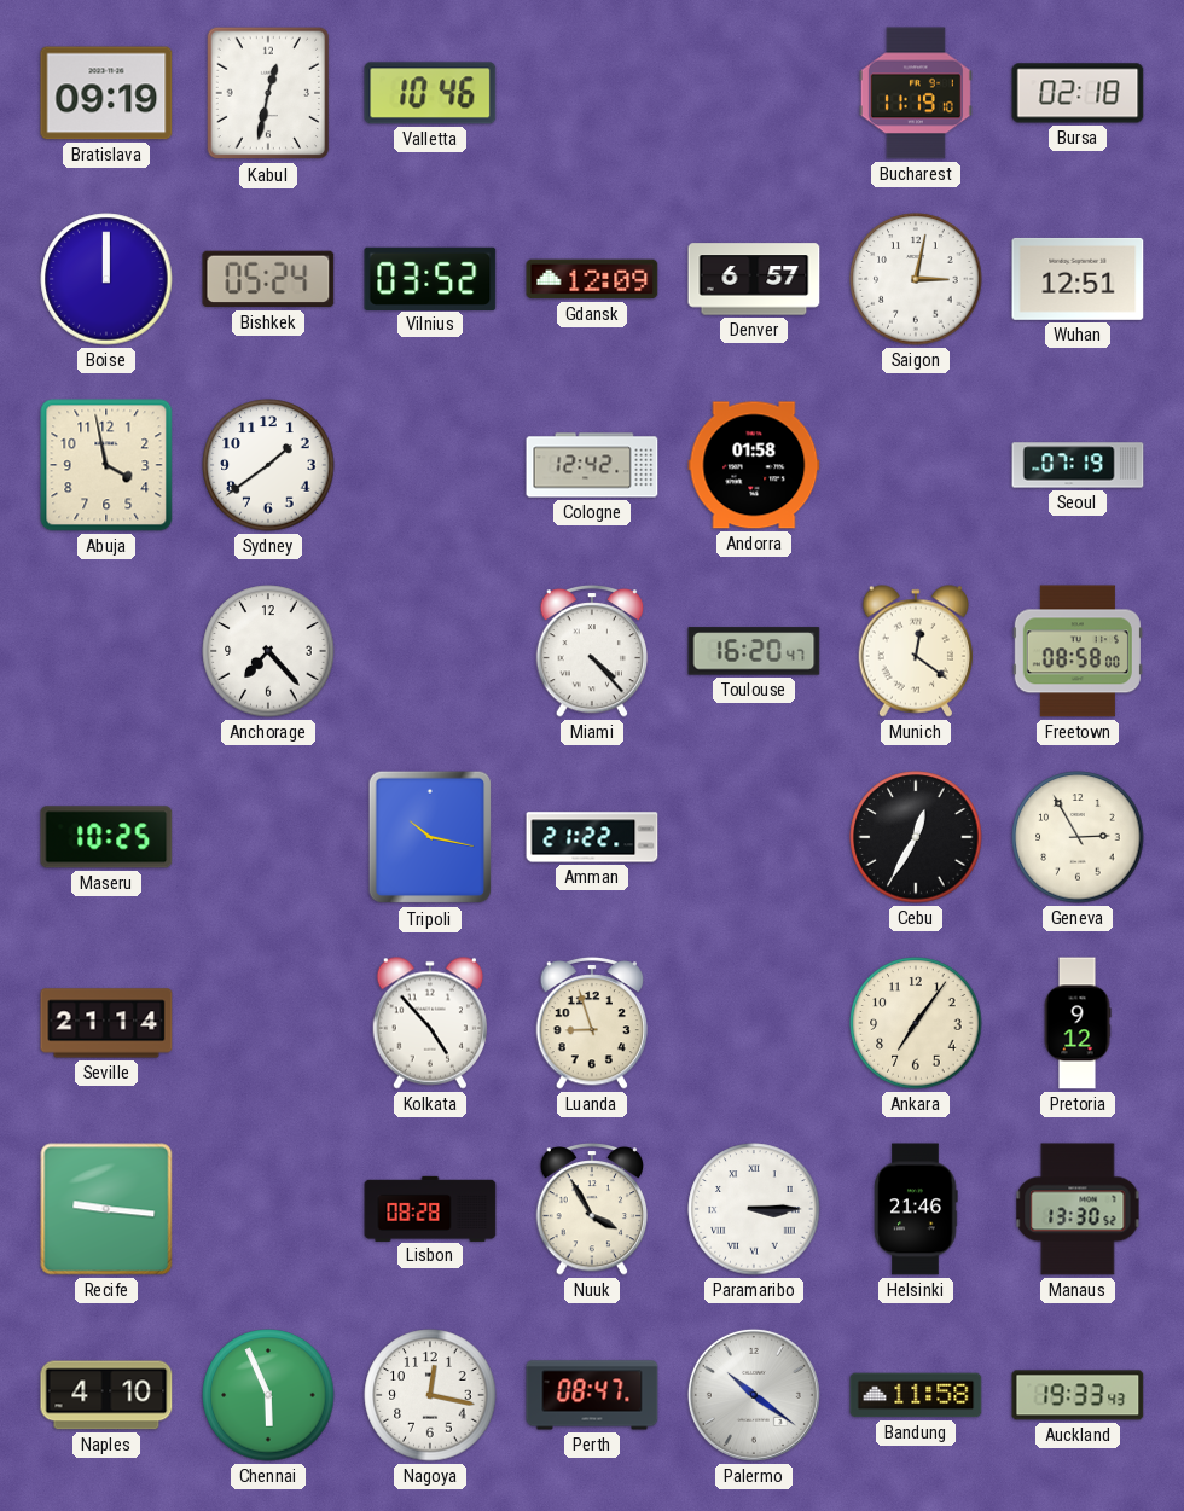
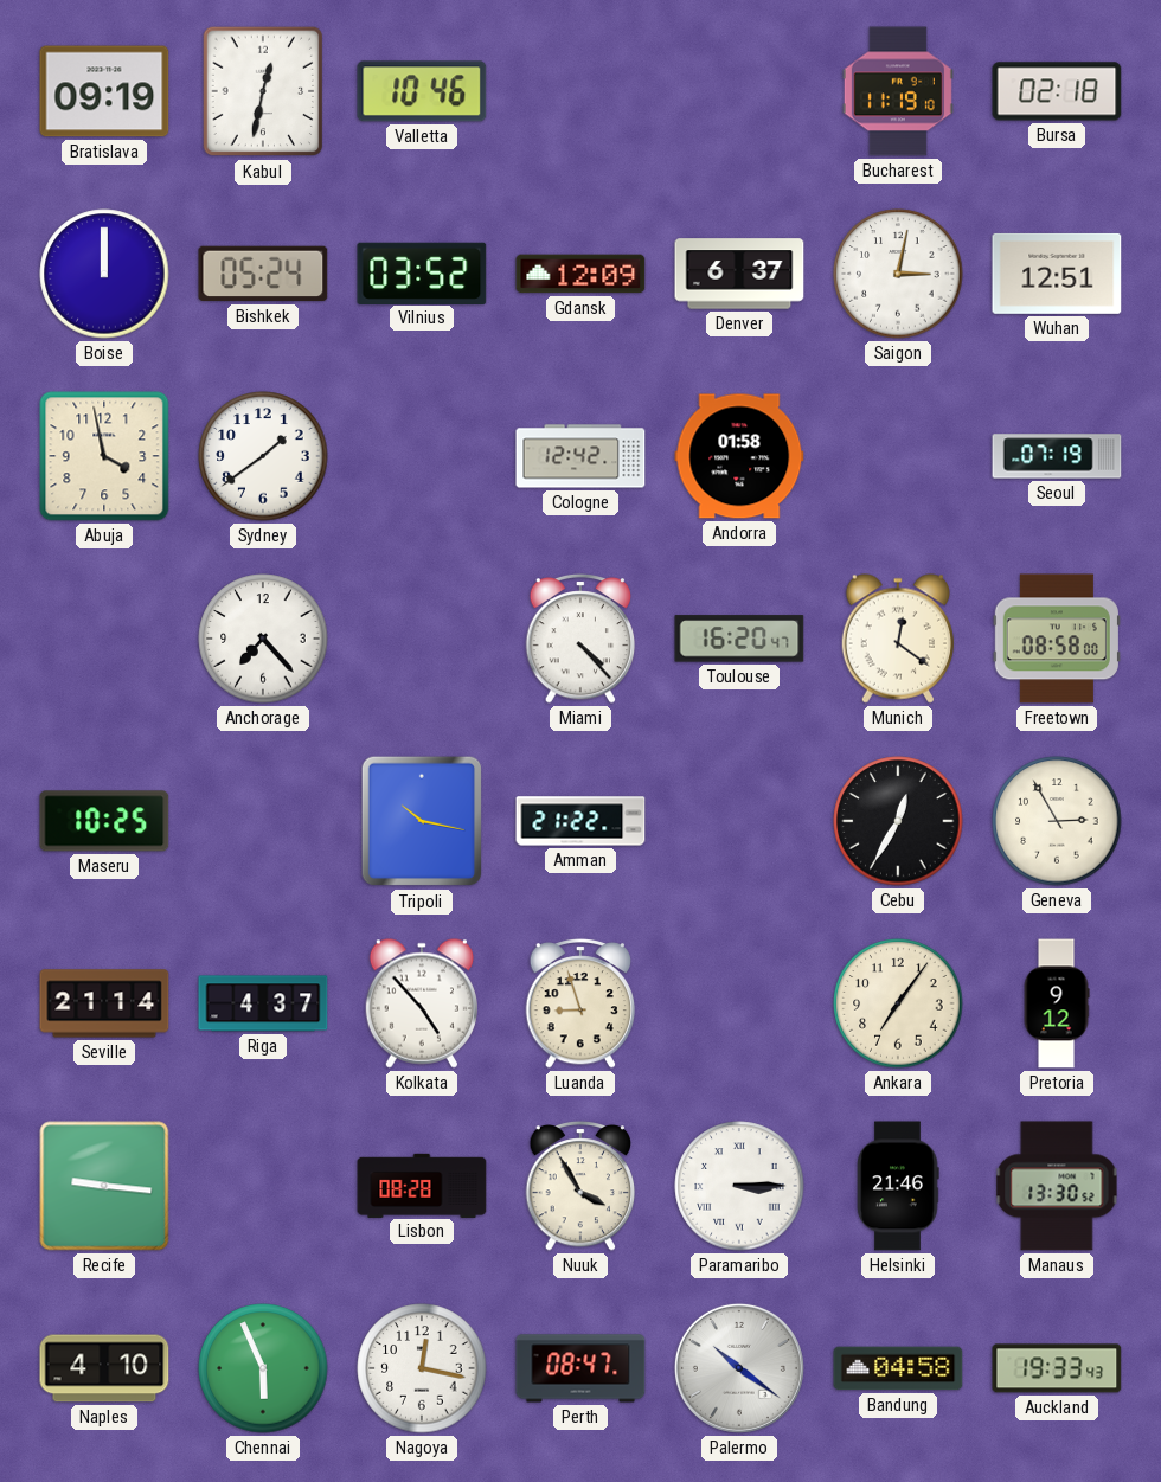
Denver: 6:57 -> 6:37 (739, 274)
Riga: none -> 4:37 (263, 1003)
Bandung: 11:58 -> 04:58 (898, 1368)
